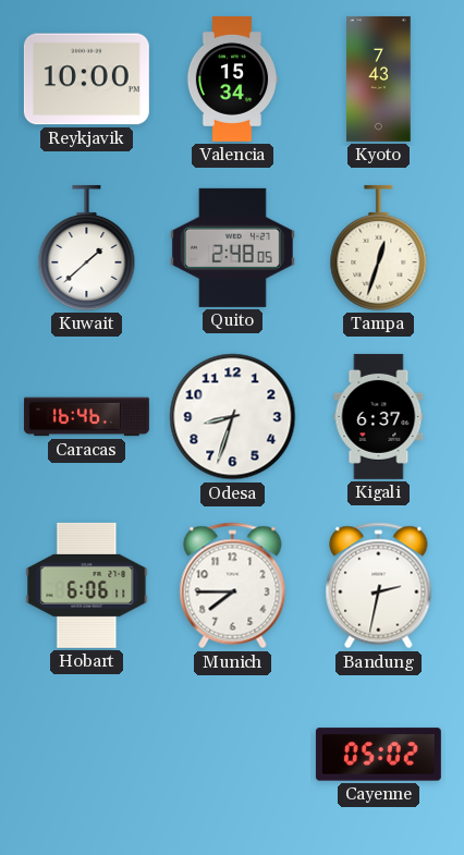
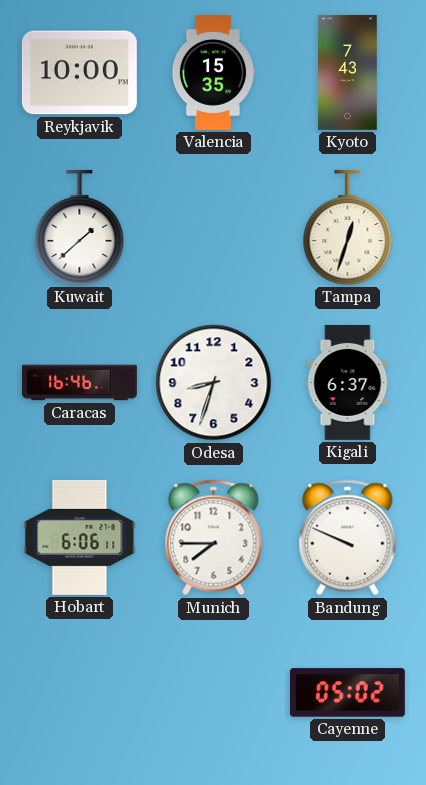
Valencia: 15:34 -> 15:35 (213, 72)
Quito: 2:48 -> none (232, 247)
Bandung: 2:32 -> 9:49 (348, 538)
